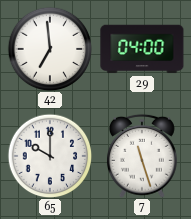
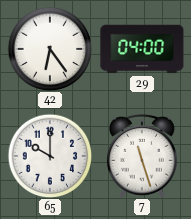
42: 6:59 -> 6:24 (50, 49)
